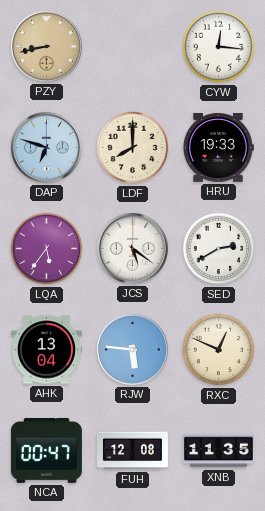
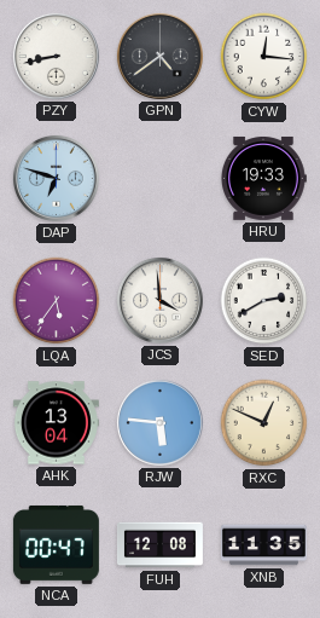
PZY dial: champagne -> white (56, 56)
GPN: none -> 4:39 (159, 56)
LDF: 8:00 -> none (133, 148)
JCS: 5:21 -> 3:59 (159, 300)
